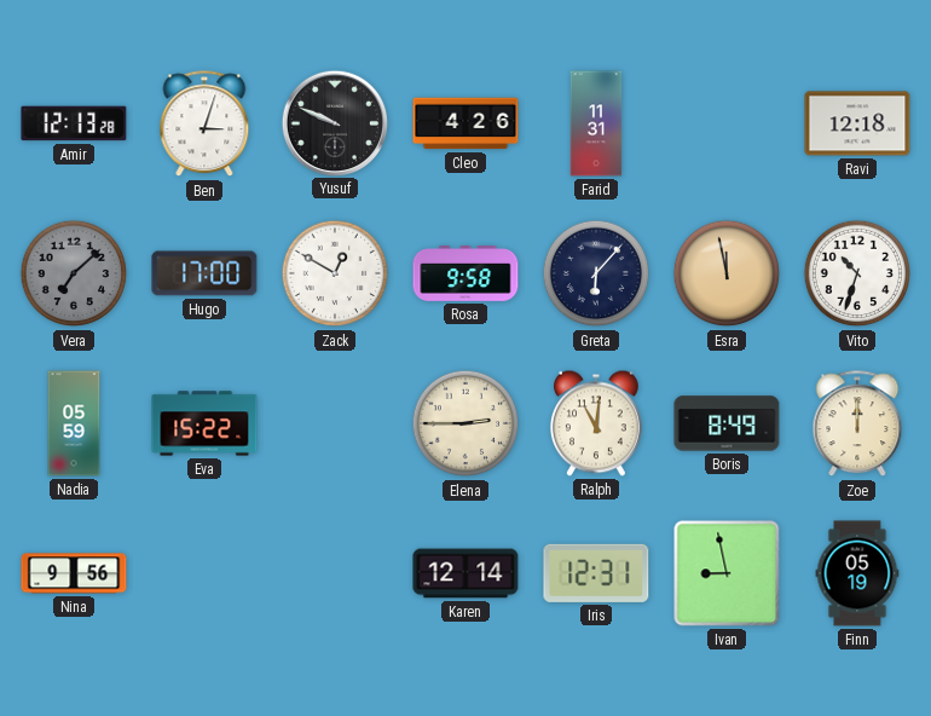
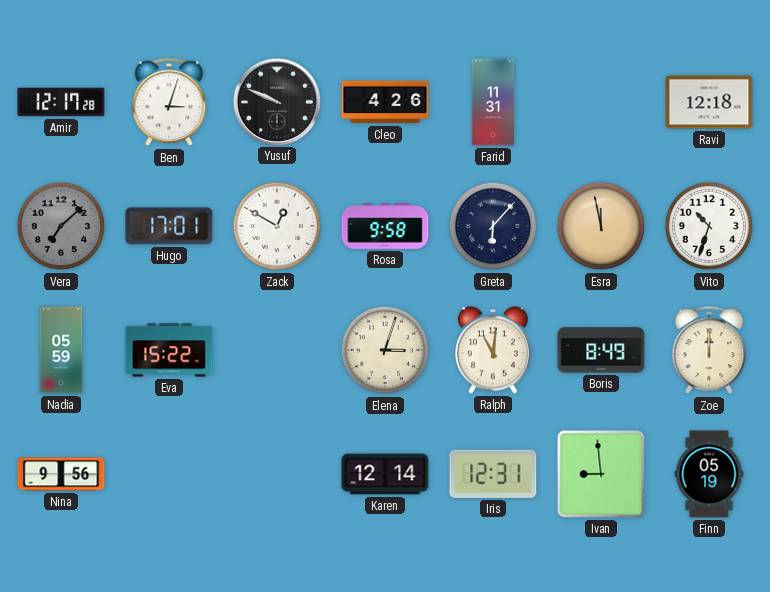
Amir: 12:13 -> 12:17 (61, 102)
Hugo: 17:00 -> 17:01 (169, 226)
Elena: 2:45 -> 3:03 (385, 350)
Ivan: 8:58 -> 8:59 (601, 474)
